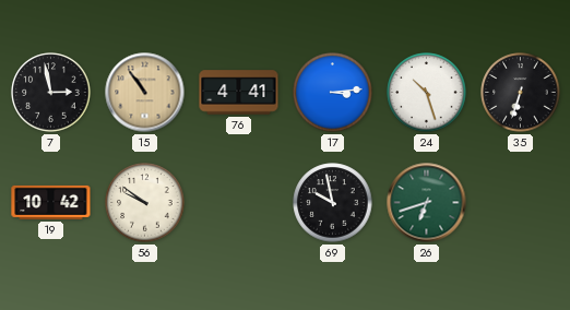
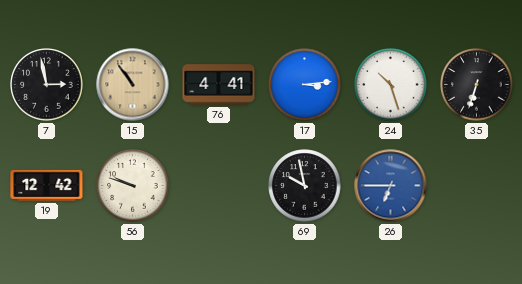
19: 10:42 -> 12:42 (47, 185)
56: 9:51 -> 9:48 (133, 186)
26: 6:42 -> 6:45 (391, 186)
26 dial: green -> blue (391, 186)
